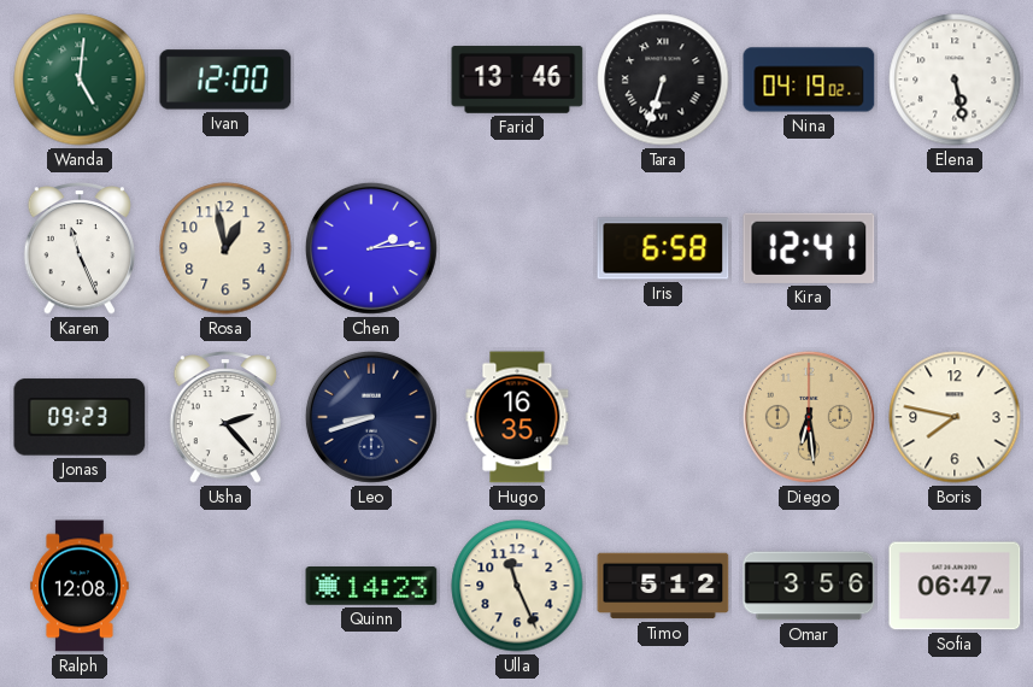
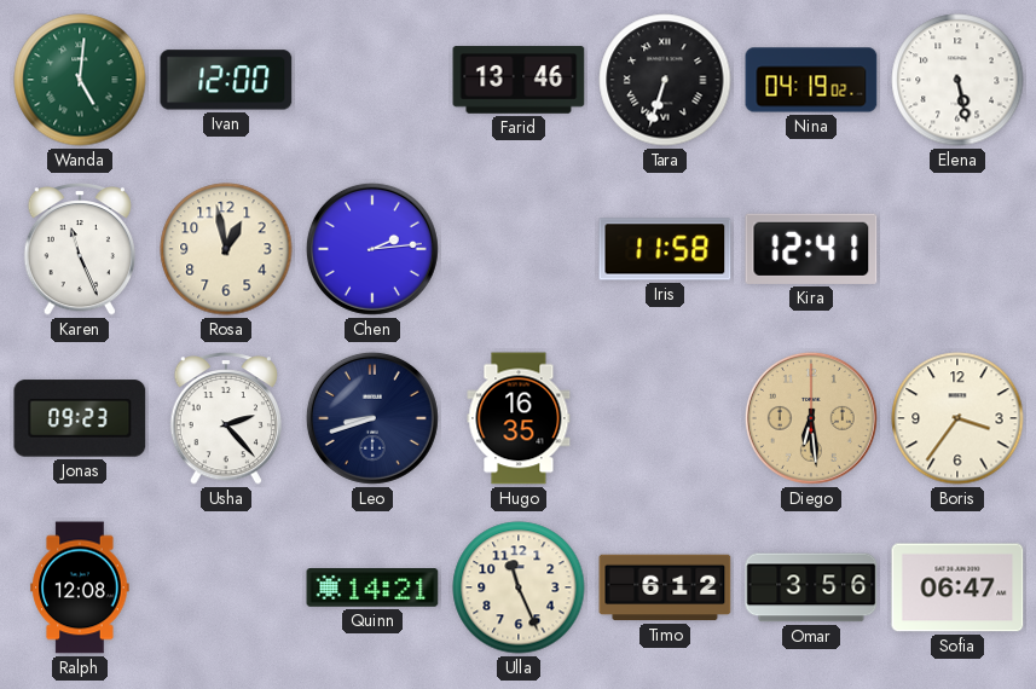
Iris: 6:58 -> 11:58 (665, 249)
Boris: 7:47 -> 3:36 (957, 418)
Quinn: 14:23 -> 14:21 (372, 587)
Timo: 5:12 -> 6:12 (665, 587)
